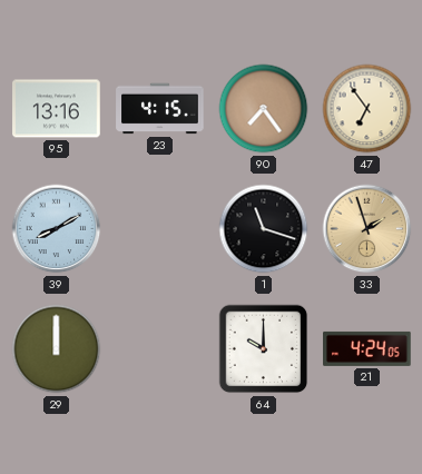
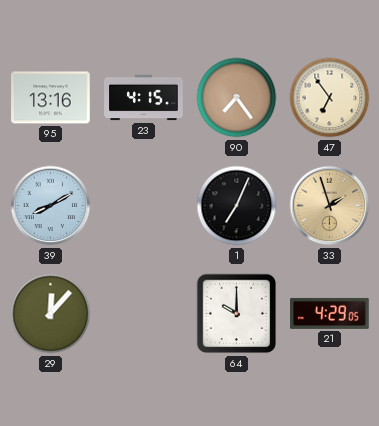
1: 11:18 -> 7:04 (237, 206)
29: 12:00 -> 12:07 (51, 314)
21: 4:24 -> 4:29 (330, 313)
